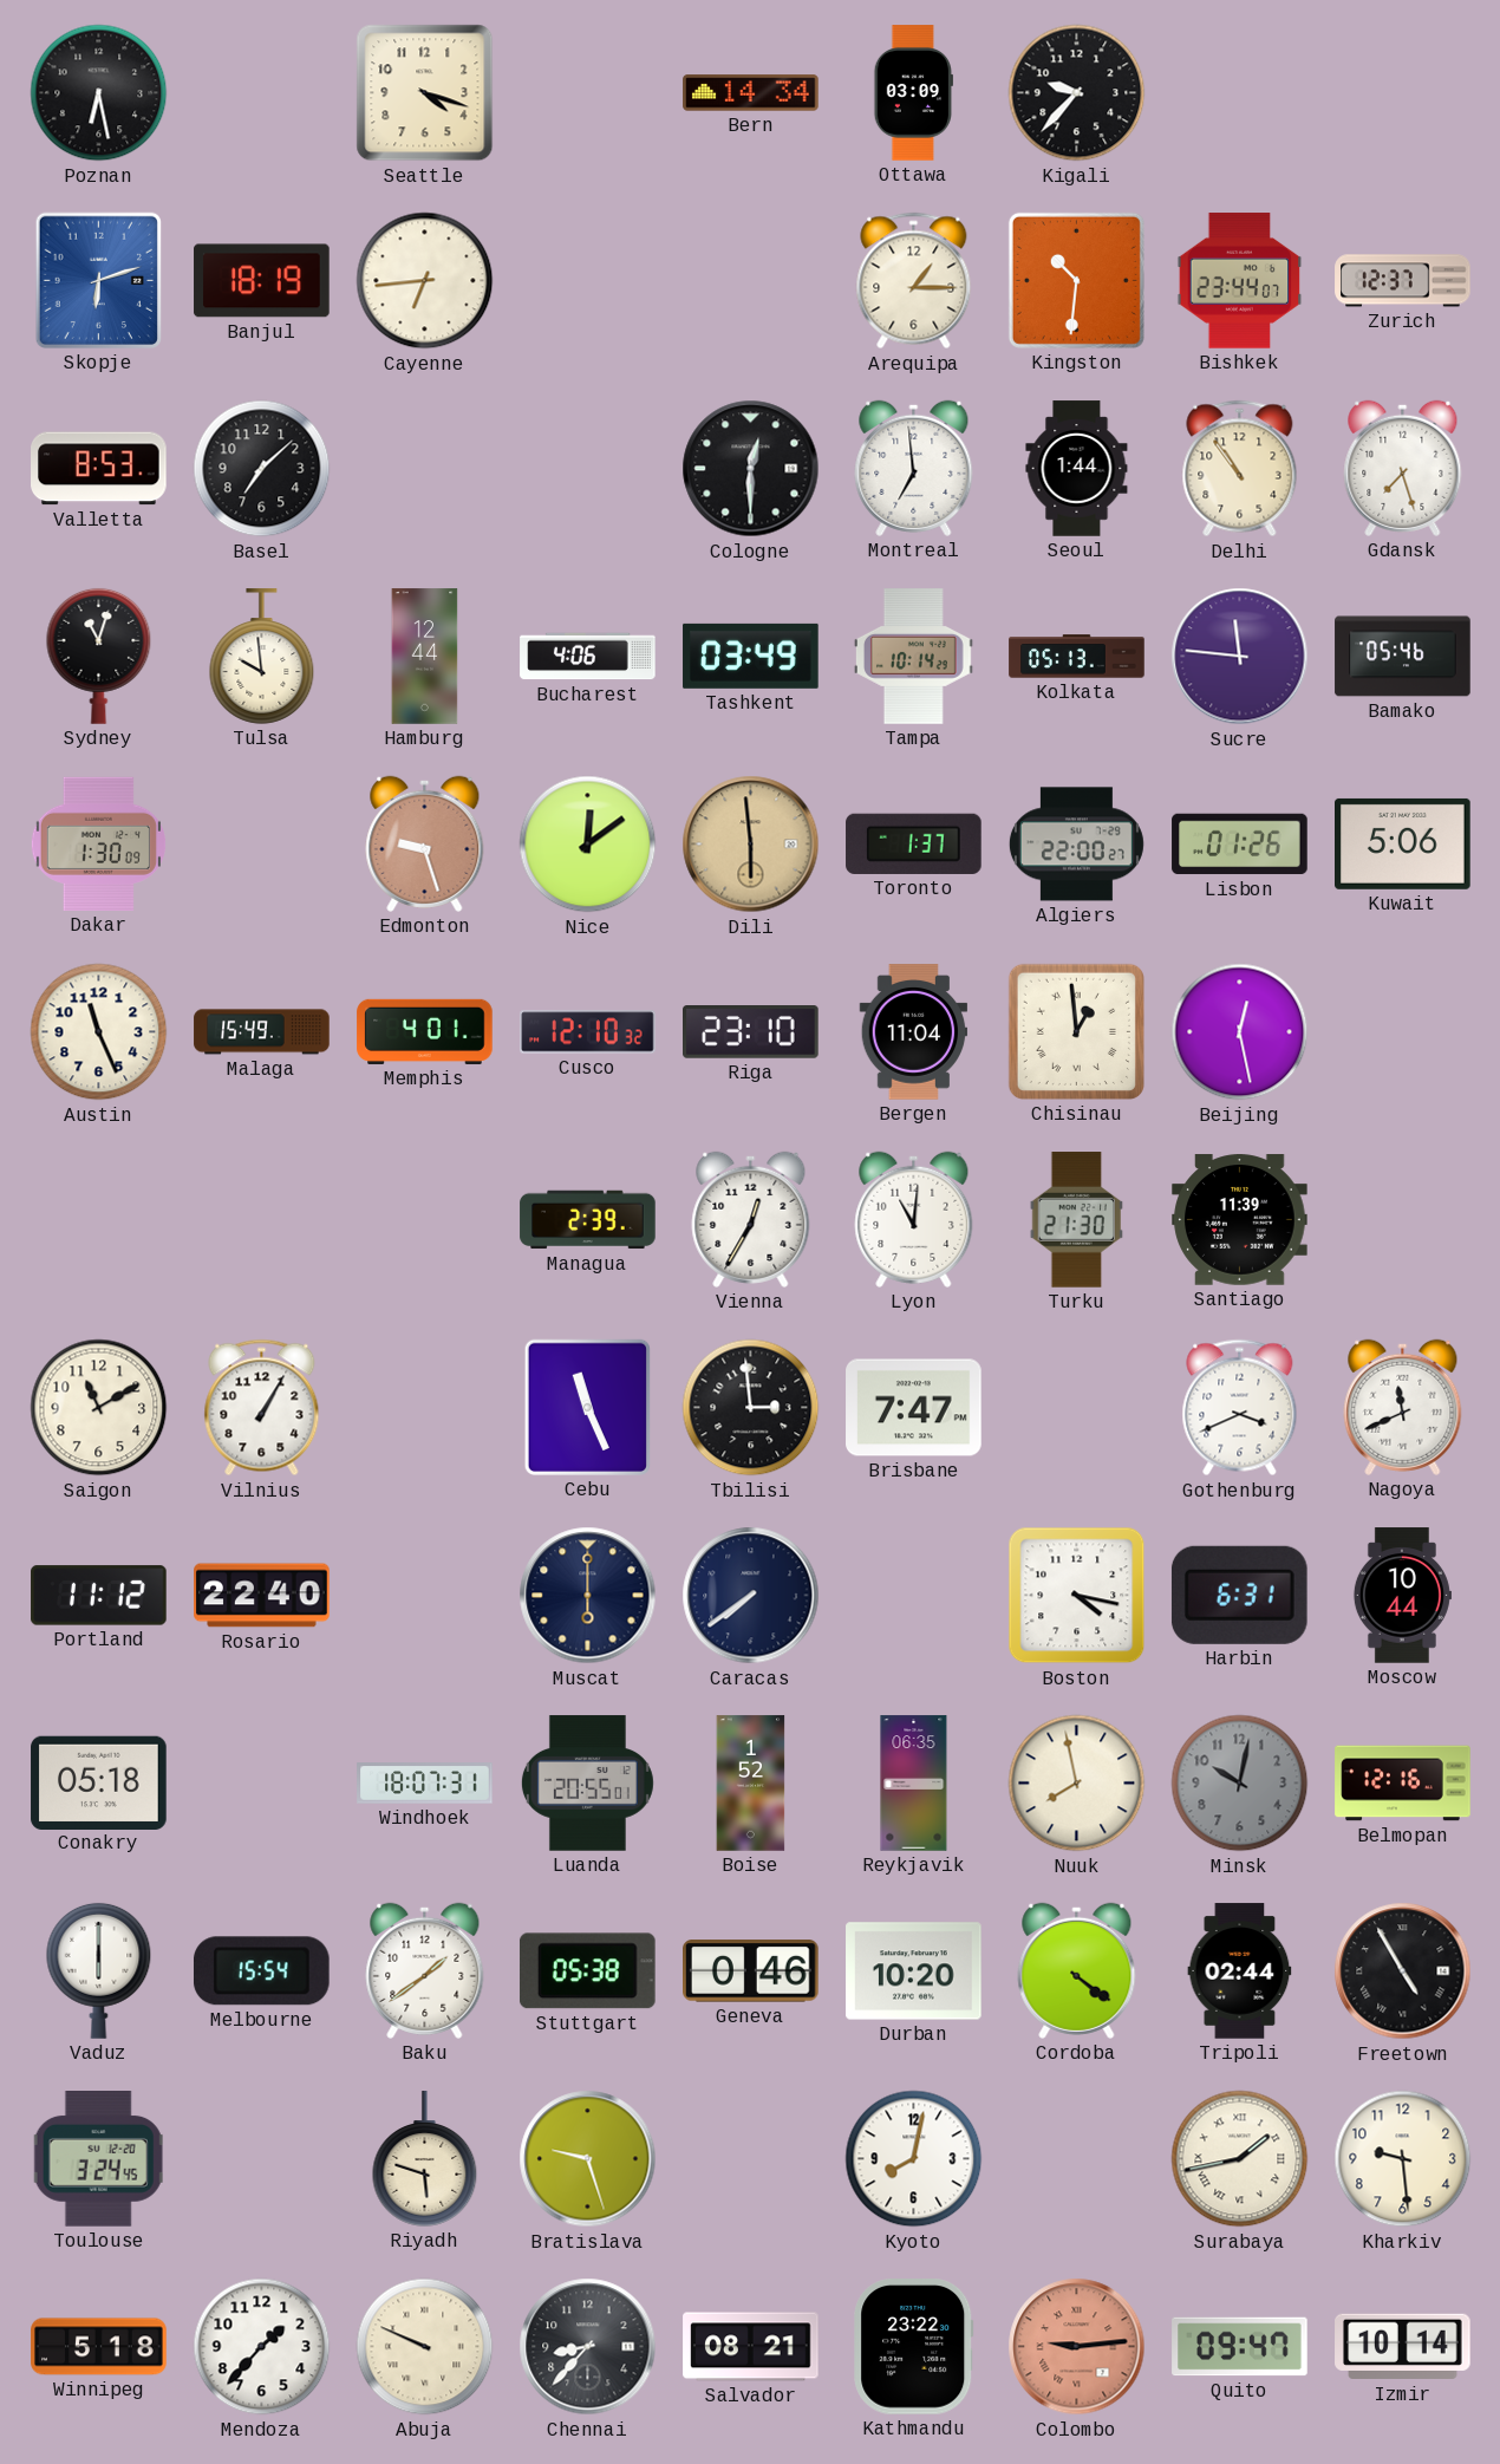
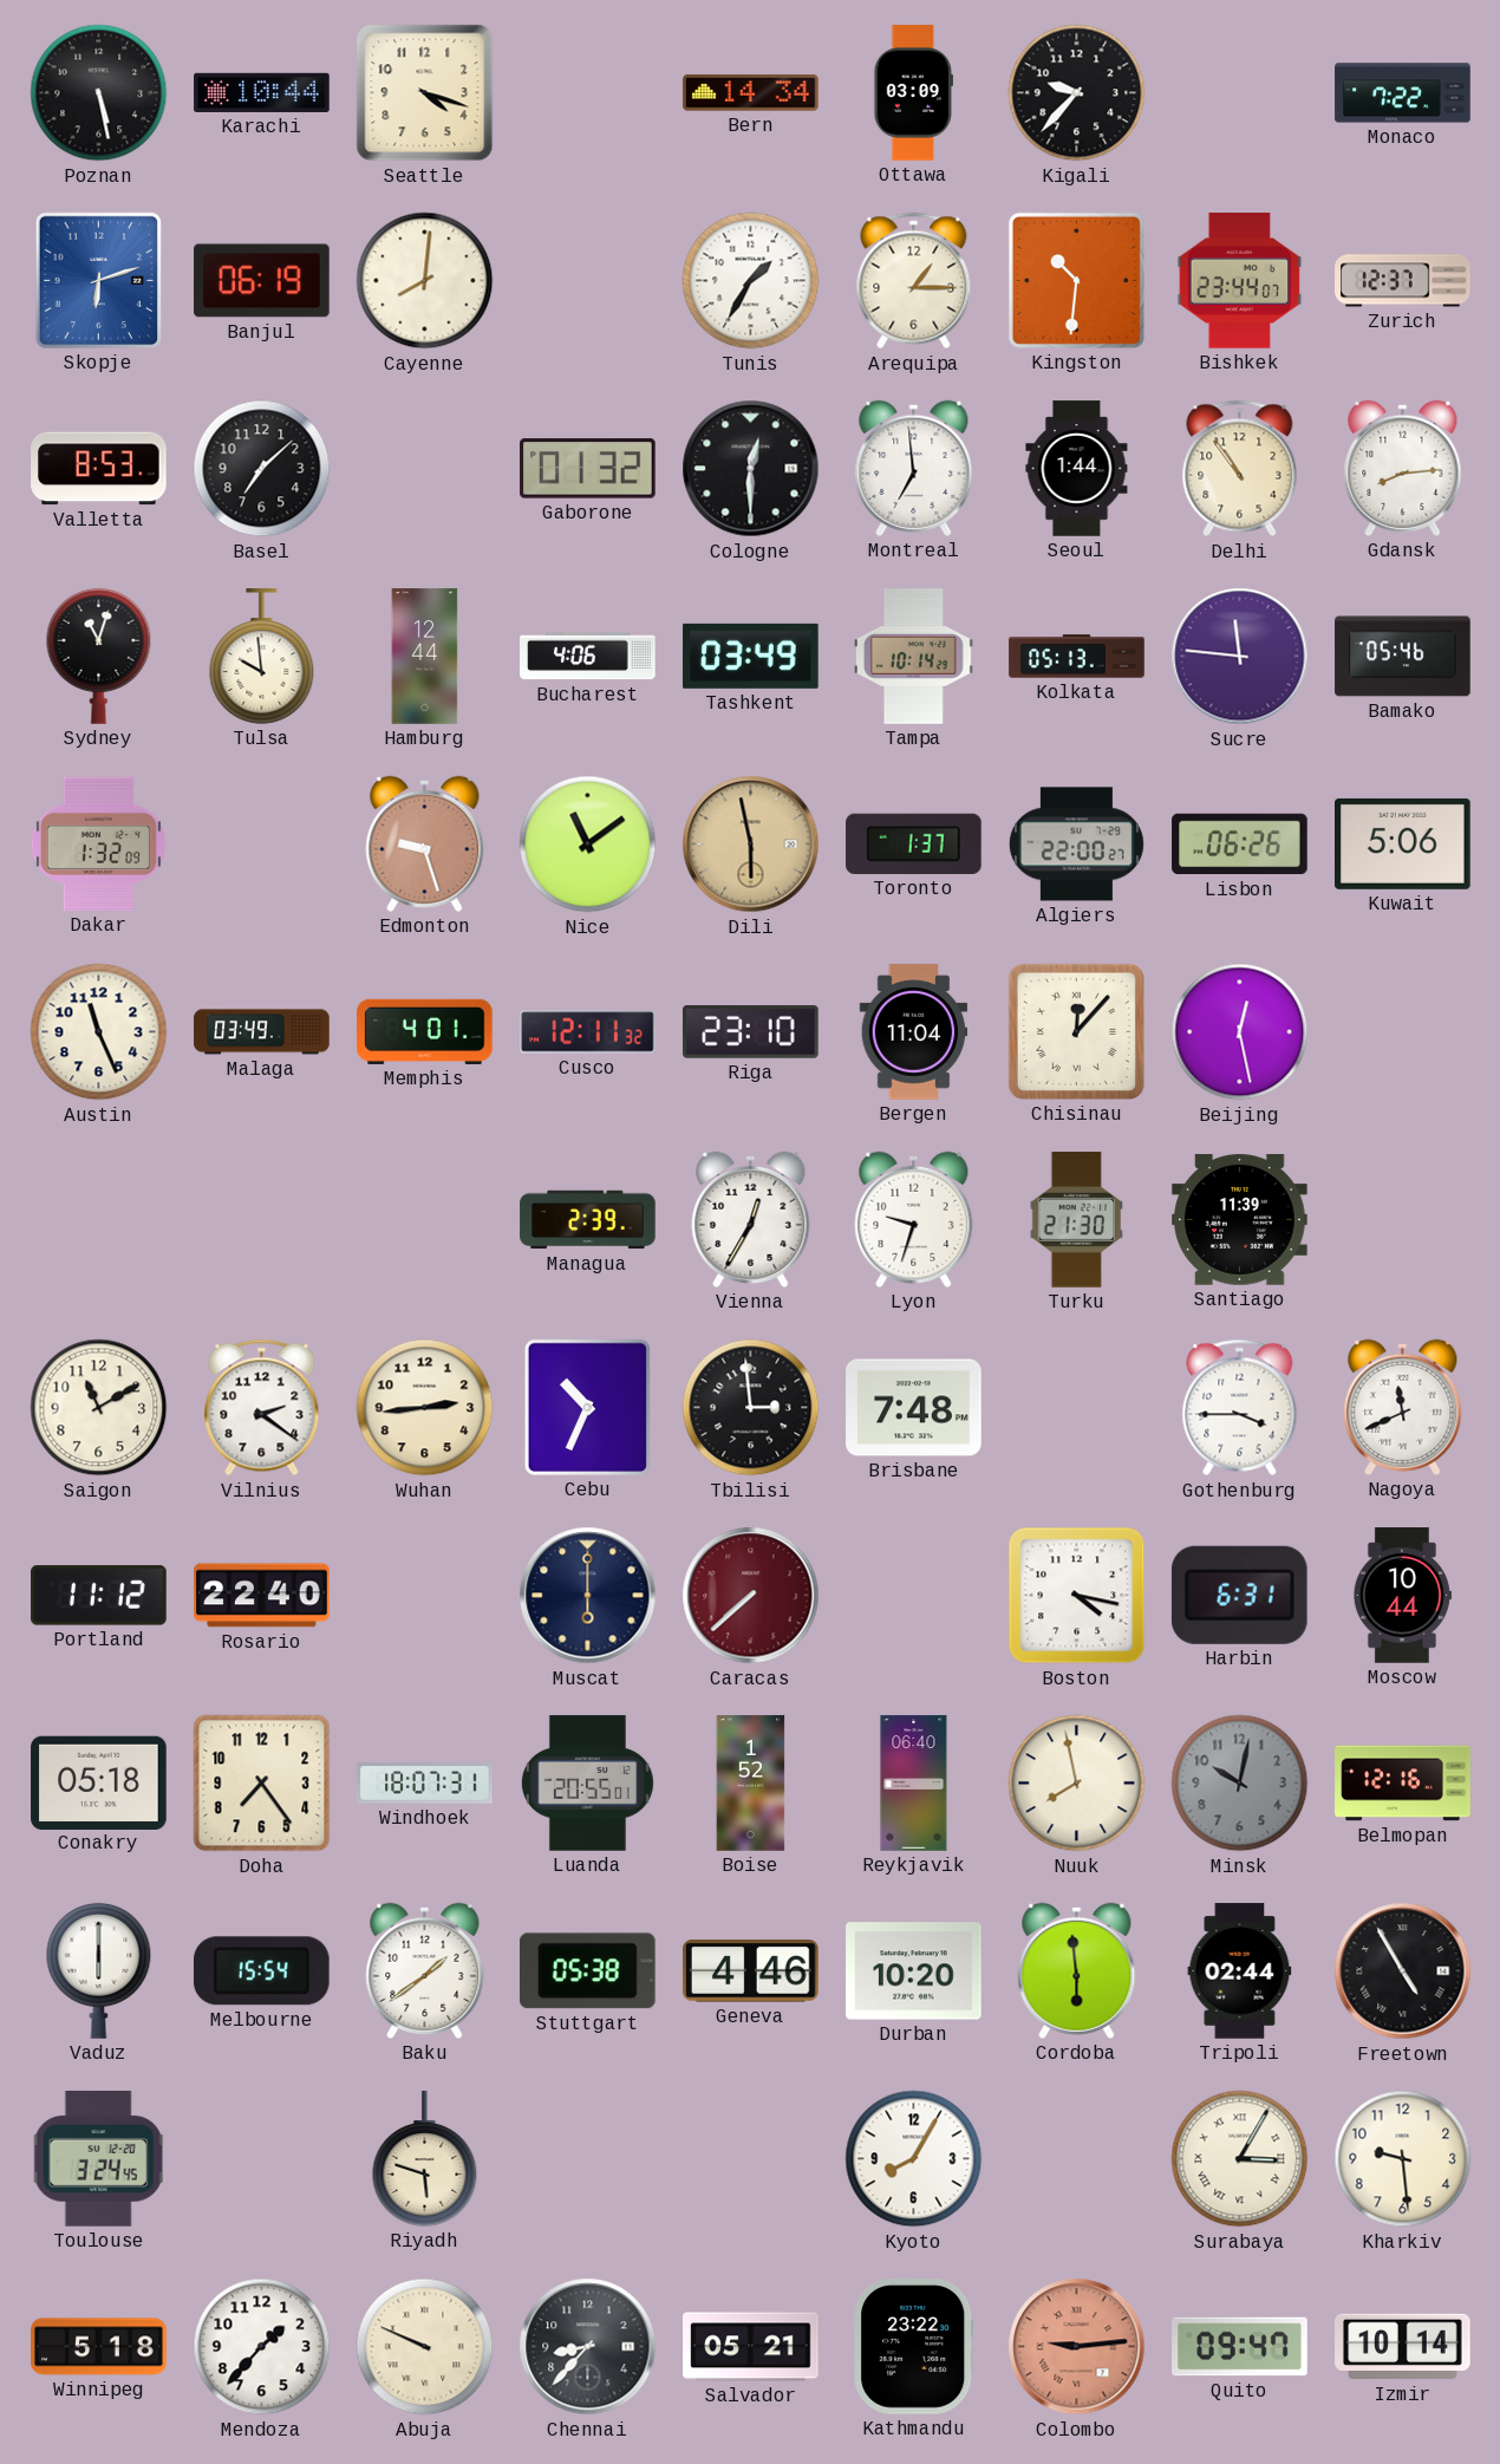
Poznan: 6:28 -> 5:28 (99, 93)
Karachi: none -> 10:44 (262, 92)
Monaco: none -> 7:22 (1403, 93)
Banjul: 18:19 -> 06:19 (262, 281)
Cayenne: 6:44 -> 8:01 (425, 281)
Tunis: none -> 1:35 (751, 281)
Gaborone: none -> 01:32 (588, 469)
Gdansk: 7:27 -> 8:14 (1403, 468)
Dakar: 1:30 -> 1:32 (98, 843)
Nice: 12:09 -> 11:09 (588, 845)
Dili: 5:59 -> 5:58 (751, 845)
Lisbon: 01:26 -> 06:26 (1240, 845)
Malaga: 15:49 -> 03:49 (262, 1032)
Cusco: 12:10 -> 12:11 (588, 1032)
Chisinau: 12:59 -> 12:07 (1076, 1031)
Lyon: 11:01 -> 9:33 (914, 1219)
Vilnius: 1:05 -> 2:21 (262, 1408)
Wuhan: none -> 2:44 (425, 1408)
Cebu: 11:26 -> 10:34 (587, 1407)
Brisbane: 7:47 -> 7:48 (914, 1408)
Gothenburg: 3:41 -> 3:45 (1240, 1408)
Caracas: 7:39 -> 7:38 (751, 1596)
Caracas dial: navy -> burgundy (751, 1596)
Doha: none -> 7:24 (262, 1784)
Reykjavik: 06:35 -> 06:40 (914, 1784)
Geneva: 0:46 -> 4:46 (751, 1971)
Cordoba: 4:21 -> 5:59 (1077, 1970)
Bratislava: 9:27 -> none (588, 2159)
Kyoto: 8:02 -> 8:05 (914, 2159)
Surabaya: 1:43 -> 3:05 (1240, 2159)
Salvador: 08:21 -> 05:21 (751, 2347)
